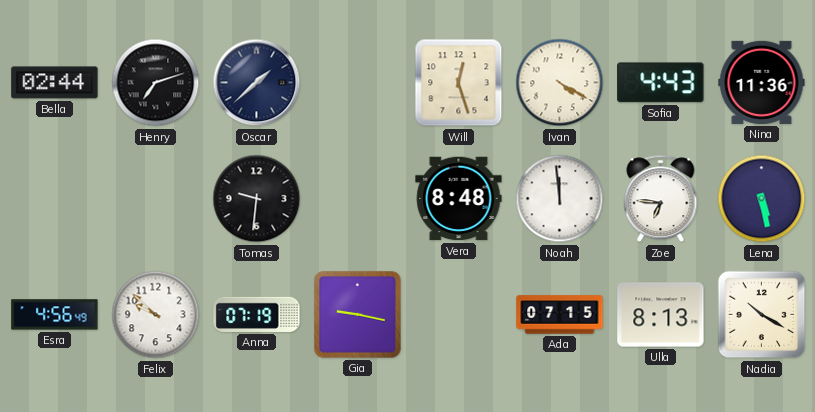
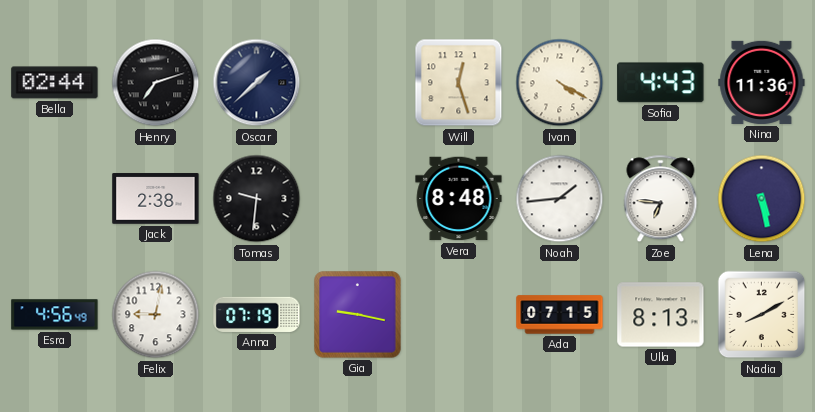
Jack: none -> 2:38 (156, 199)
Noah: 11:59 -> 1:44 (560, 199)
Felix: 9:52 -> 9:02 (156, 315)
Nadia: 10:20 -> 8:10 (762, 315)
